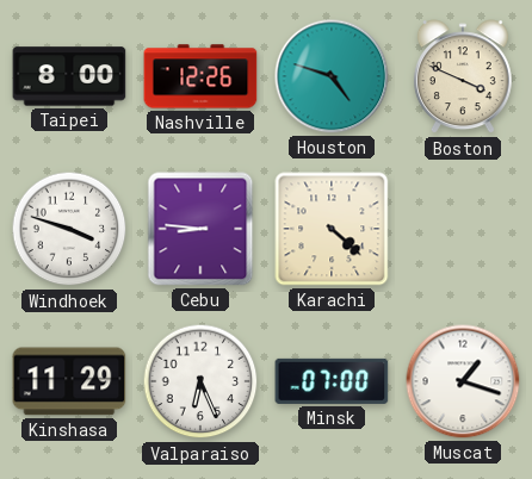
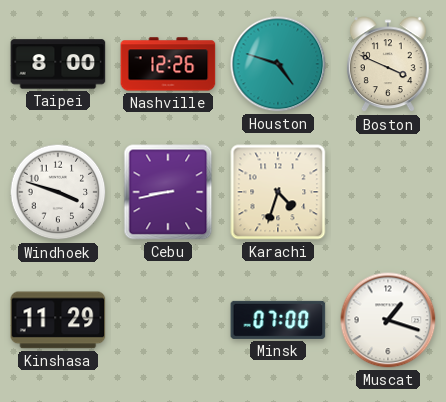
Cebu: 8:46 -> 8:43 (168, 192)
Karachi: 4:22 -> 4:33 (278, 192)
Valparaiso: 6:26 -> none (200, 381)
